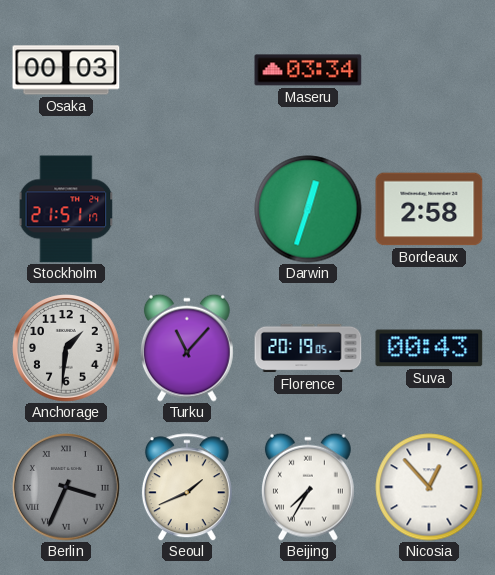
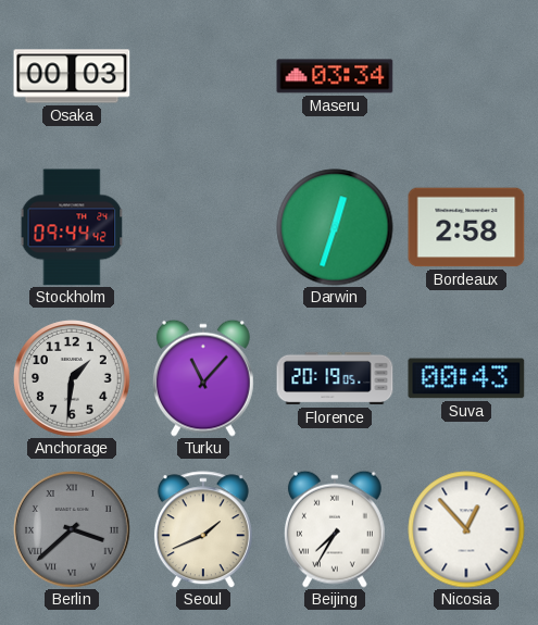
Stockholm: 21:51 -> 09:44 (72, 227)
Berlin: 3:34 -> 3:38 (73, 530)
